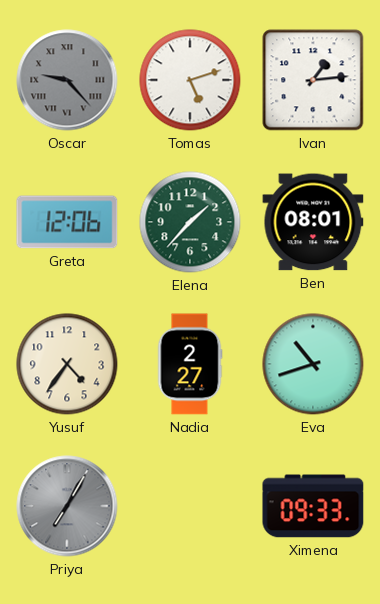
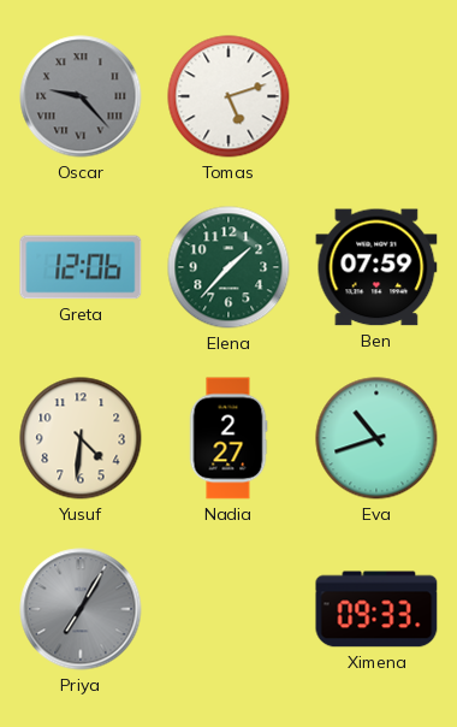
Ivan: 1:14 -> none (313, 80)
Ben: 08:01 -> 07:59 (376, 267)
Yusuf: 4:36 -> 4:31 (81, 438)
